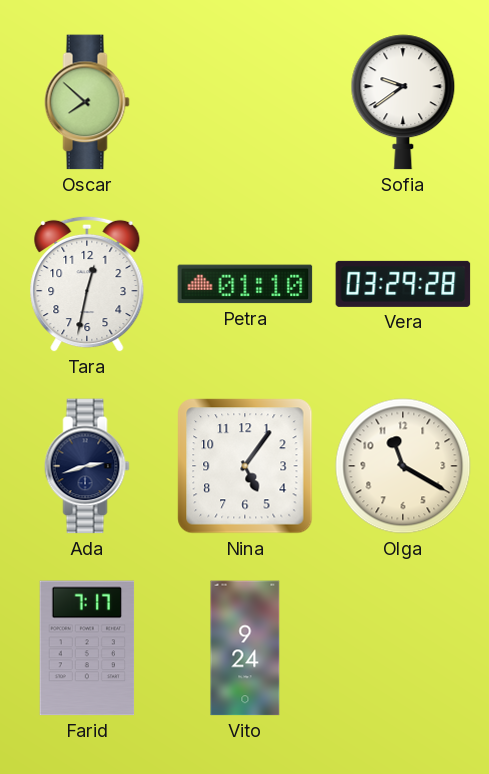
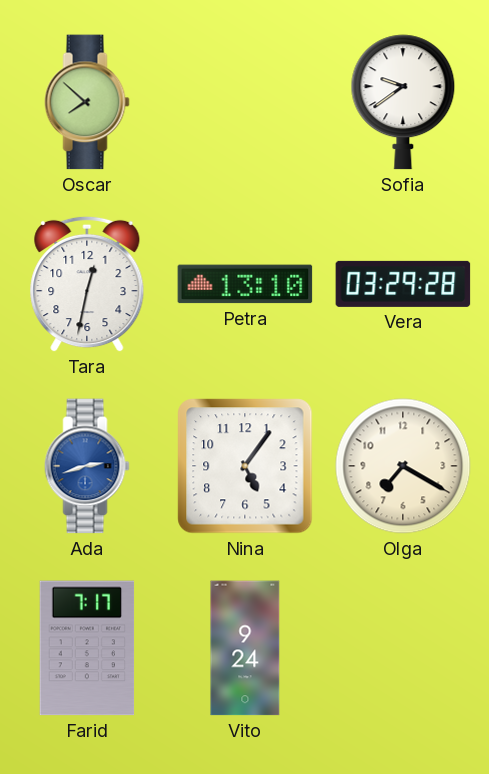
Petra: 01:10 -> 13:10 (245, 284)
Ada dial: navy -> blue (87, 466)
Olga: 11:20 -> 7:20 (403, 466)
